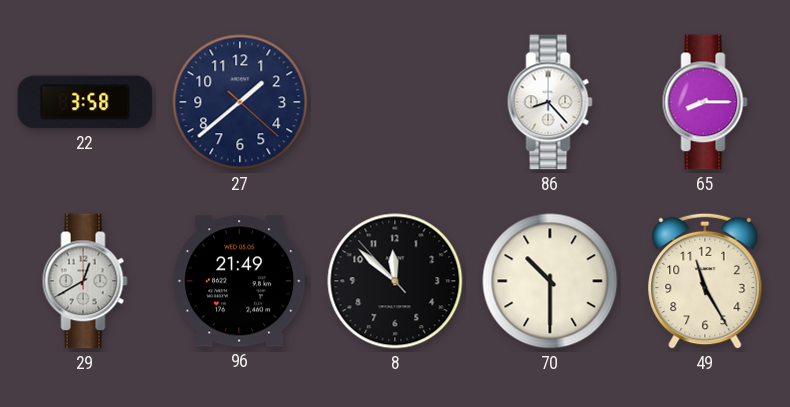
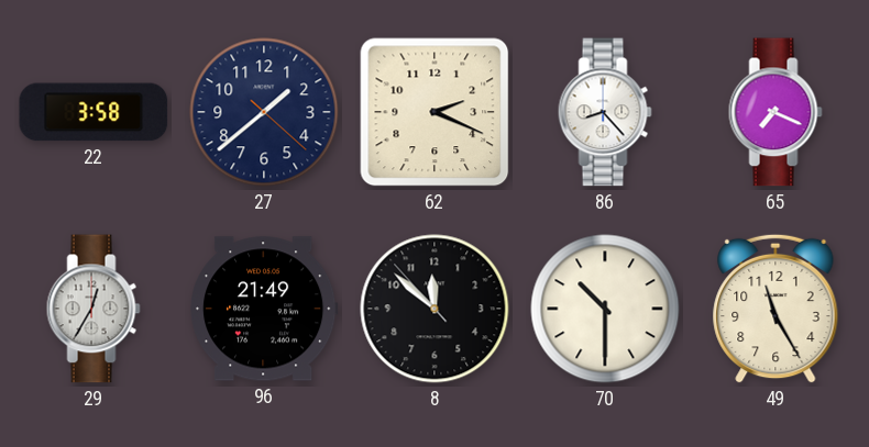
62: none -> 2:19 (435, 112)
65: 8:15 -> 7:19 (776, 112)
29: 12:40 -> 12:35 (94, 309)
